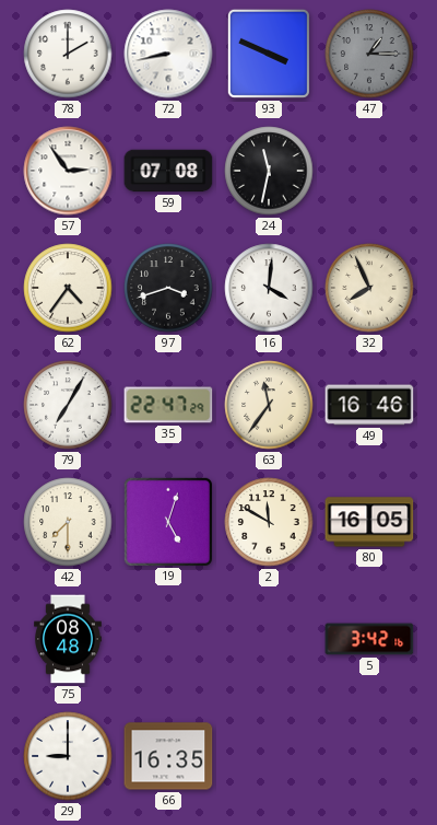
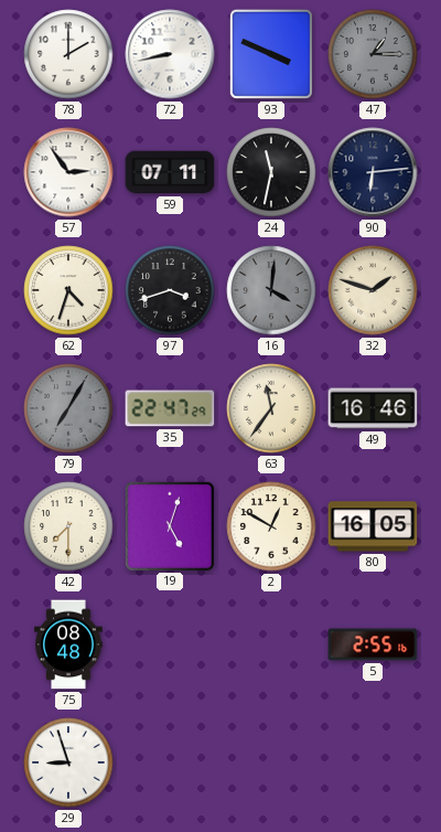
59: 07:08 -> 07:11 (170, 172)
90: none -> 6:14 (373, 172)
62: 4:36 -> 4:33 (68, 290)
16 dial: white -> grey (271, 290)
32: 7:56 -> 1:48 (373, 290)
79 dial: white -> grey (68, 408)
2: 11:50 -> 12:50 (271, 526)
5: 3:42 -> 2:55 (373, 644)
29: 9:00 -> 8:57 (68, 762)
66: 16:35 -> none (168, 756)
